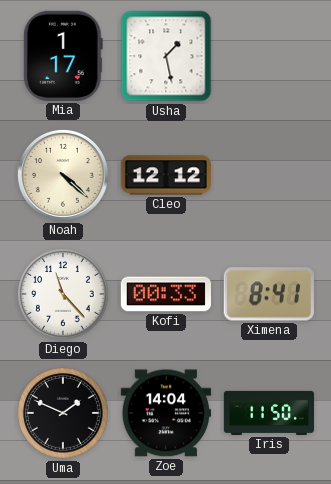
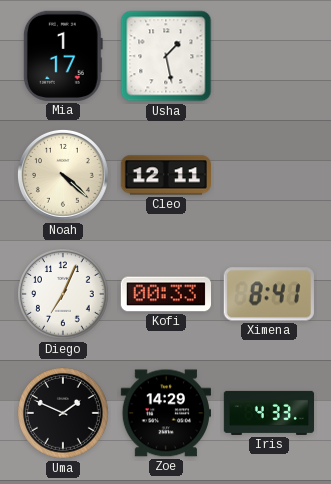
Cleo: 12:12 -> 12:11 (165, 175)
Diego: 11:23 -> 7:04 (64, 295)
Zoe: 14:04 -> 14:29 (165, 413)
Iris: 11:50 -> 4:33 (269, 413)
